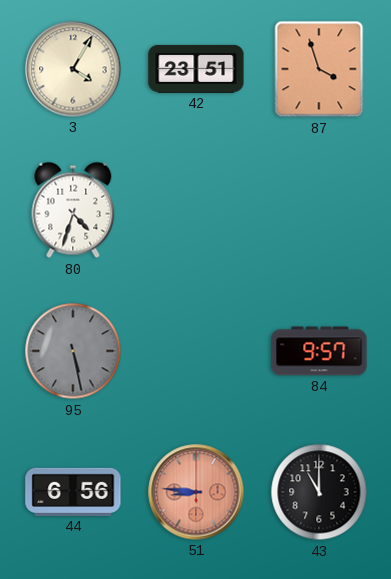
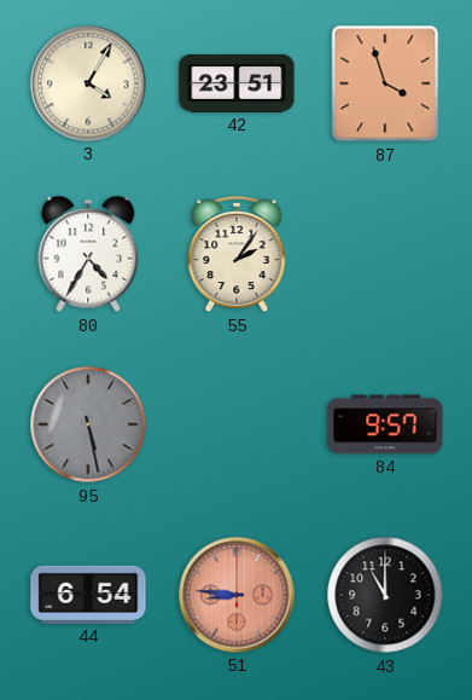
80: 4:33 -> 4:35 (88, 254)
55: none -> 2:06 (237, 254)
44: 6:56 -> 6:54 (88, 595)
